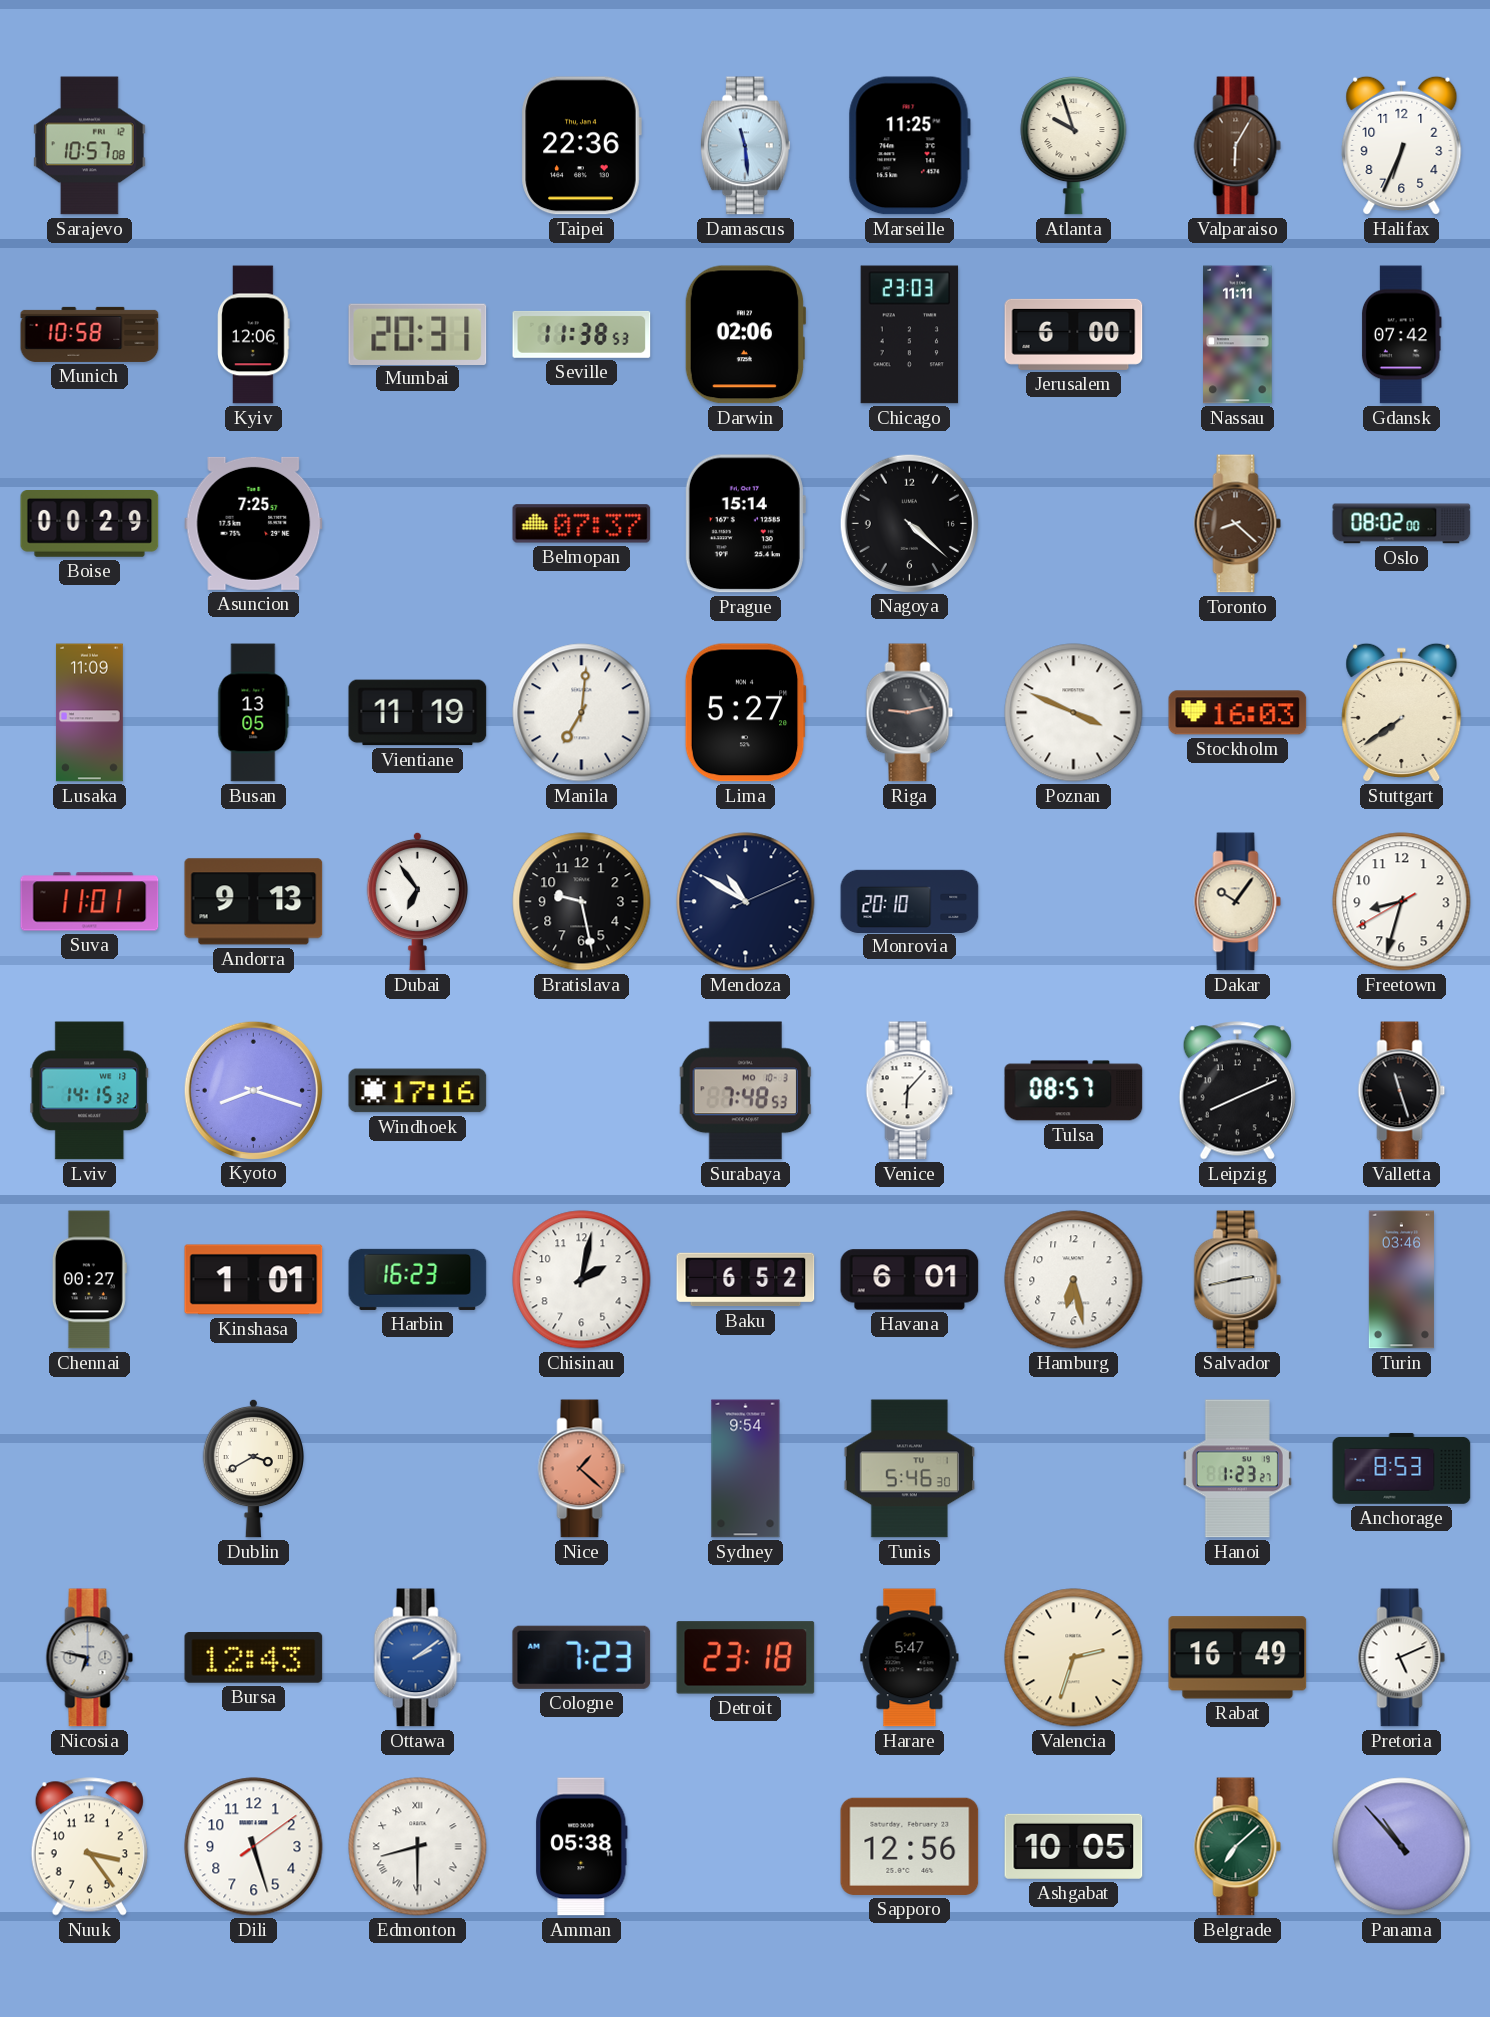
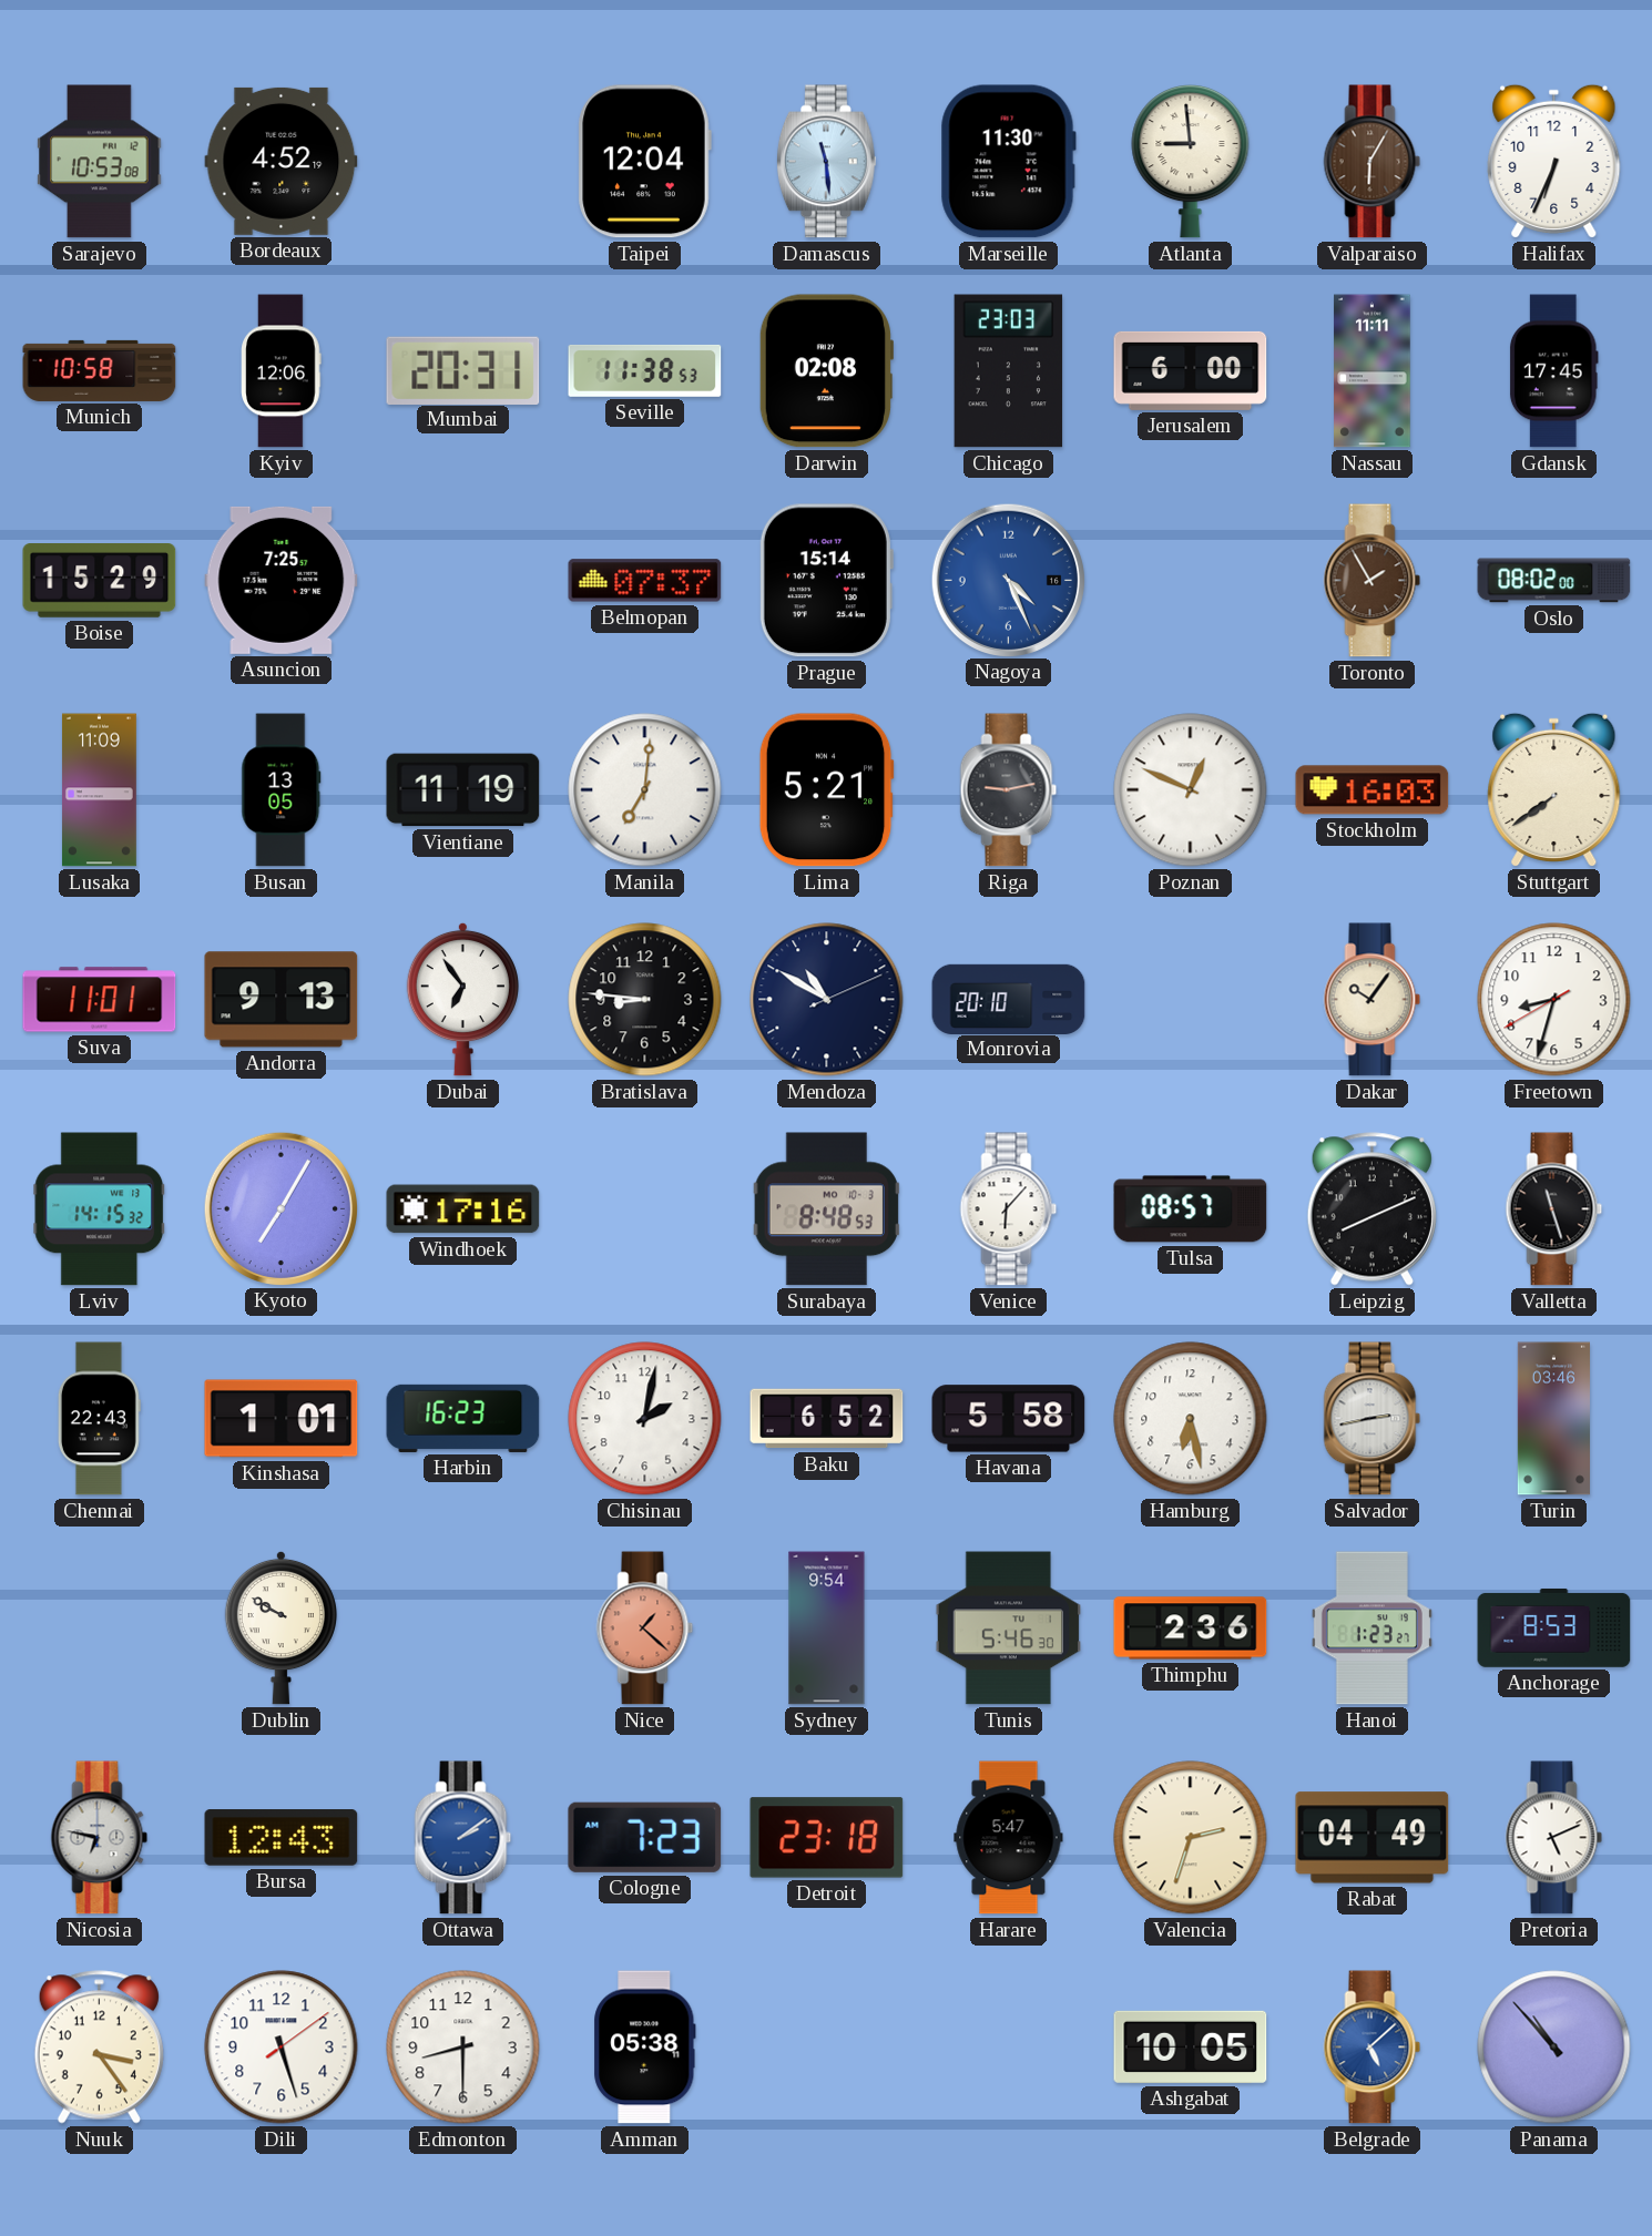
Sarajevo: 10:57 -> 10:53 (100, 162)
Bordeaux: none -> 4:52 (282, 161)
Taipei: 22:36 -> 12:04 (644, 162)
Marseille: 11:25 -> 11:30 (1008, 162)
Atlanta: 9:57 -> 8:59 (1191, 161)
Darwin: 02:06 -> 02:08 (825, 371)
Gdansk: 07:42 -> 17:45 (1553, 371)
Boise: 00:29 -> 15:29 (100, 581)
Nagoya: 4:22 -> 4:26 (1008, 580)
Nagoya dial: black -> blue (1008, 580)
Toronto: 8:22 -> 1:55 (1373, 581)
Lima: 5:27 -> 5:21 (826, 790)
Poznan: 3:49 -> 12:49 (1191, 790)
Bratislava: 9:28 -> 8:46 (645, 1000)
Kyoto: 8:18 -> 7:05 (281, 1208)
Surabaya: 7:48 -> 8:48 (826, 1209)
Chennai: 00:27 -> 22:43 (99, 1419)
Havana: 6:01 -> 5:58 (1009, 1419)
Dublin: 3:40 -> 9:50 (281, 1627)
Thimphu: none -> 2:36 (1191, 1628)
Rabat: 16:49 -> 04:49 (1373, 1838)
Edmonton numerals: Roman -> Arabic (463, 2048)
Sapporo: 12:56 -> none (910, 1846)
Belgrade: 7:08 -> 5:08 (1373, 2048)
Belgrade dial: green -> blue (1373, 2048)
